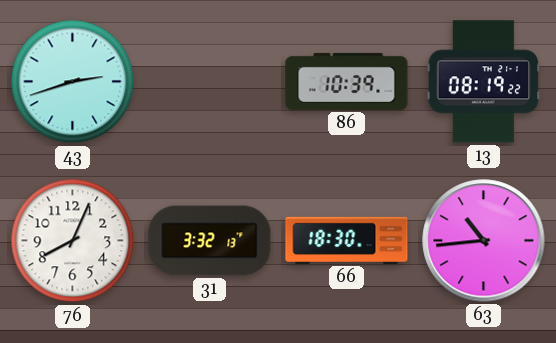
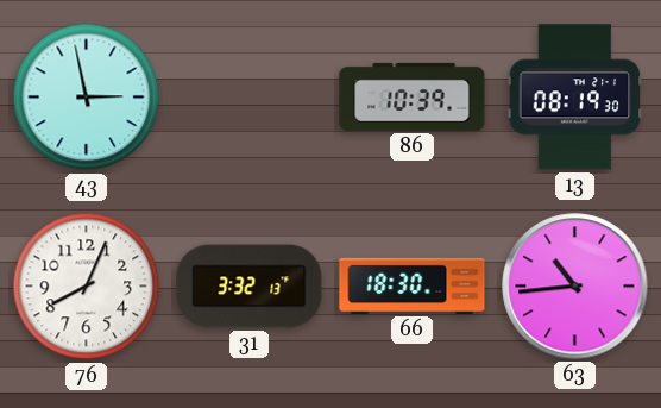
43: 2:42 -> 2:58 (87, 98)
13: 08:19:22 -> 08:19:30 (575, 98)
